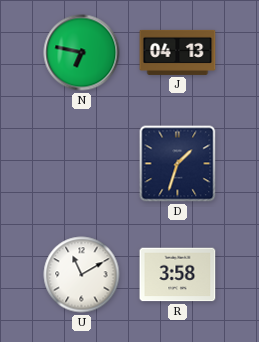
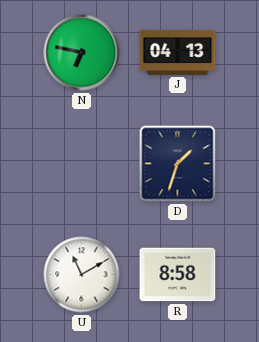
R: 3:58 -> 8:58 (178, 275)
